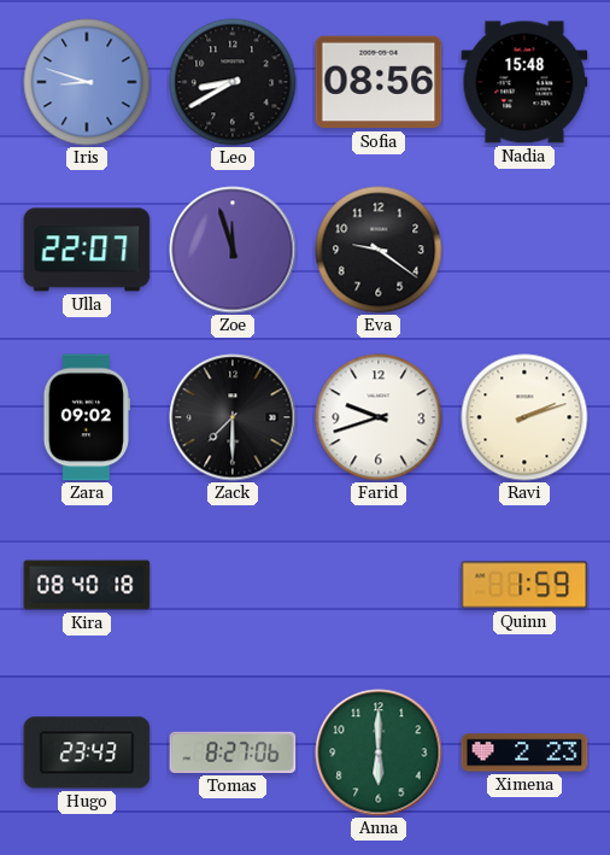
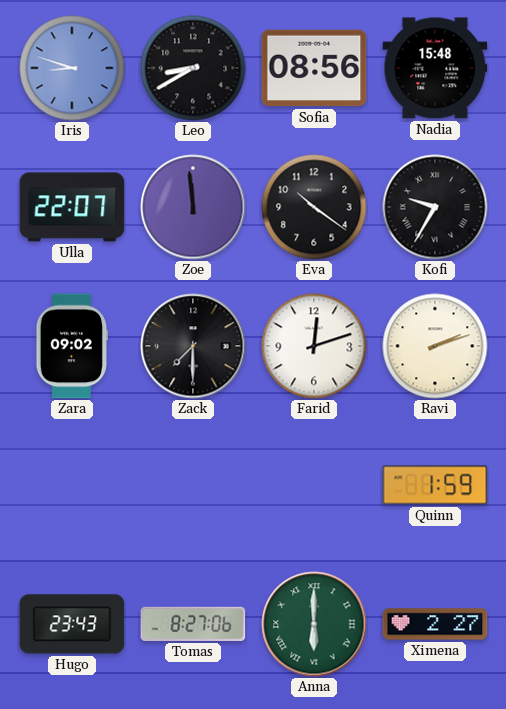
Zoe: 11:57 -> 11:59 (193, 207)
Eva: 9:21 -> 10:21 (314, 207)
Kofi: none -> 9:35 (435, 207)
Farid: 9:42 -> 12:12 (314, 346)
Kira: 08:40 -> none (87, 585)
Anna numerals: Arabic -> Roman (314, 624)
Ximena: 2:23 -> 2:27 (435, 624)
